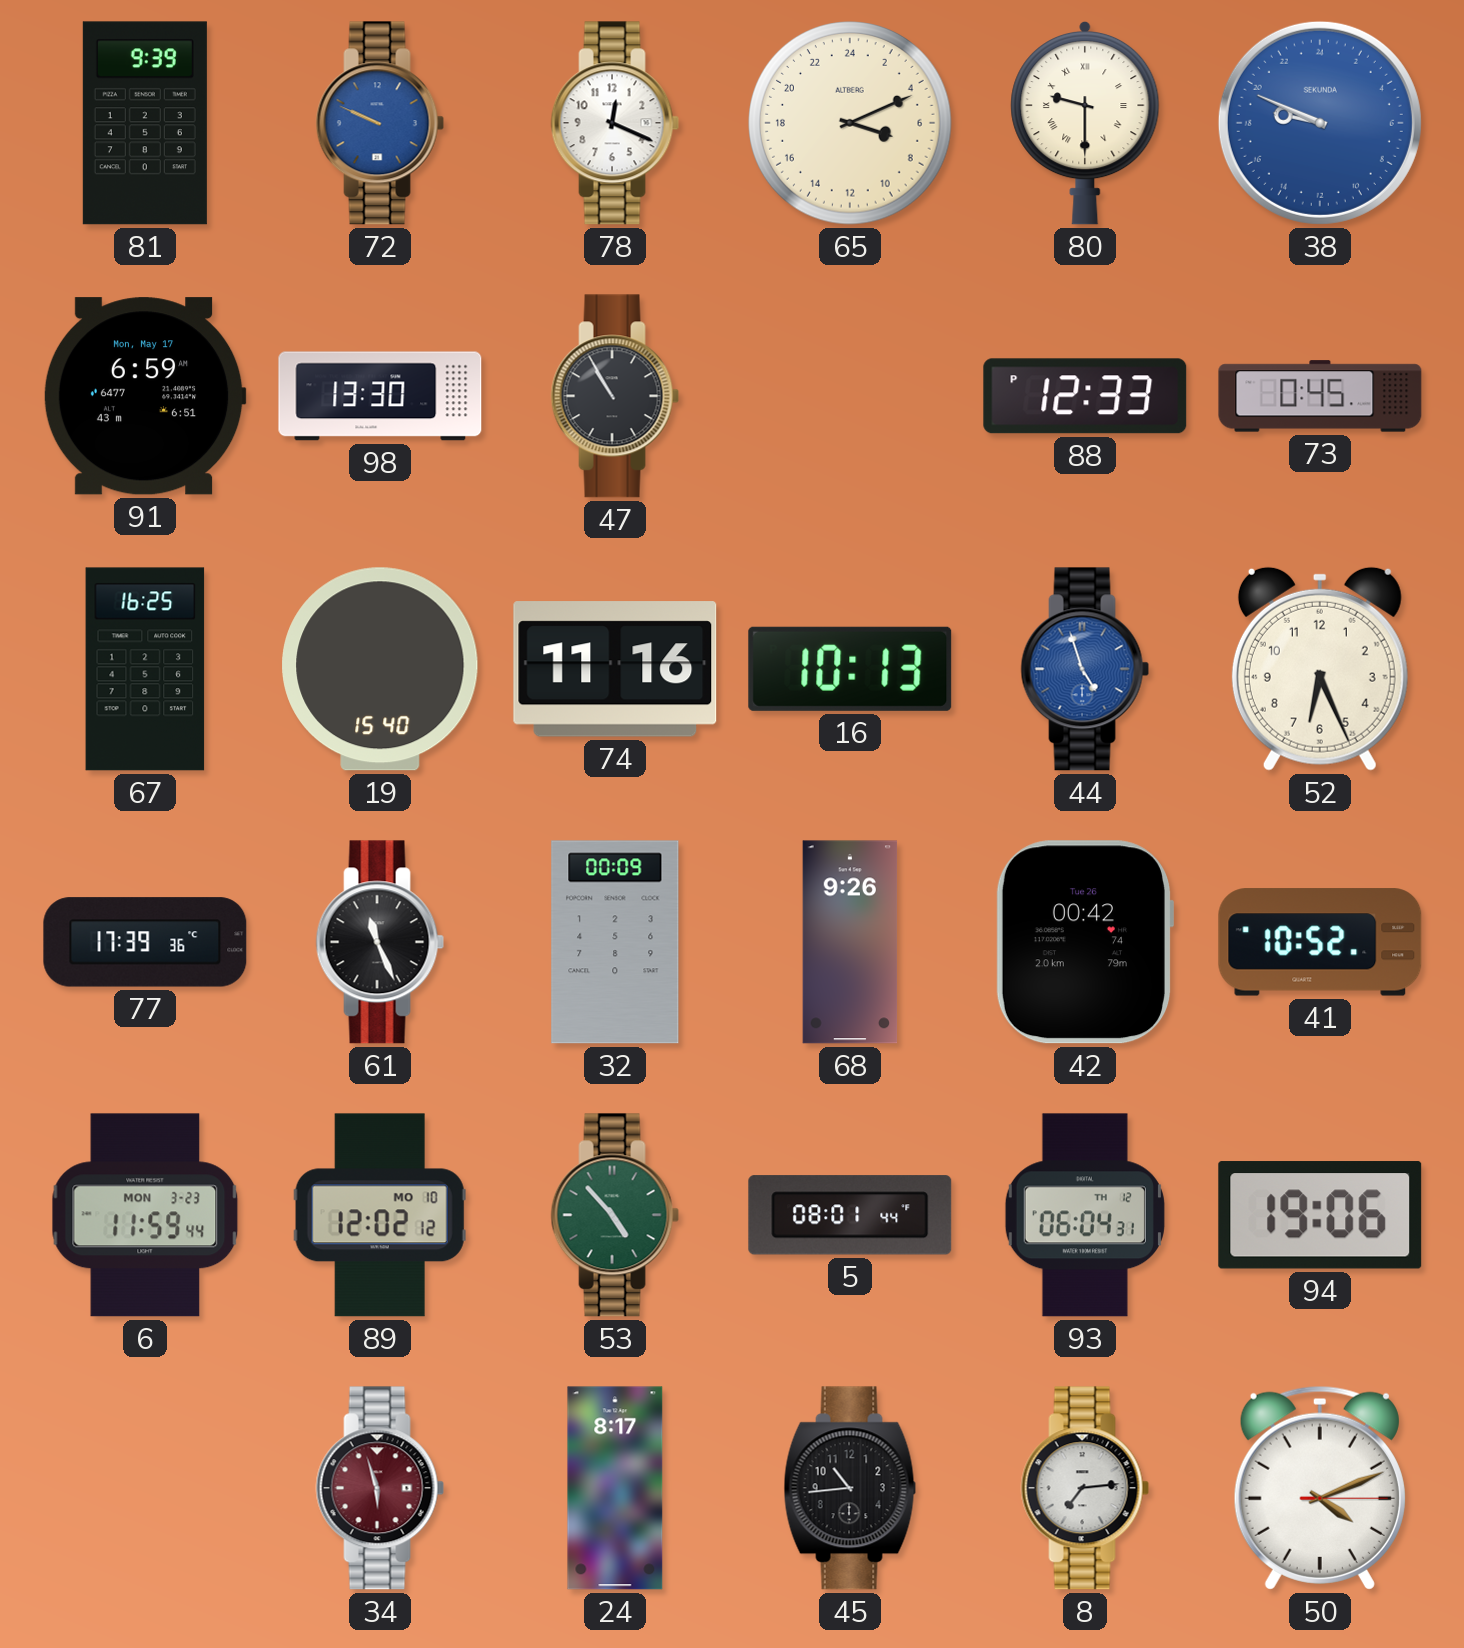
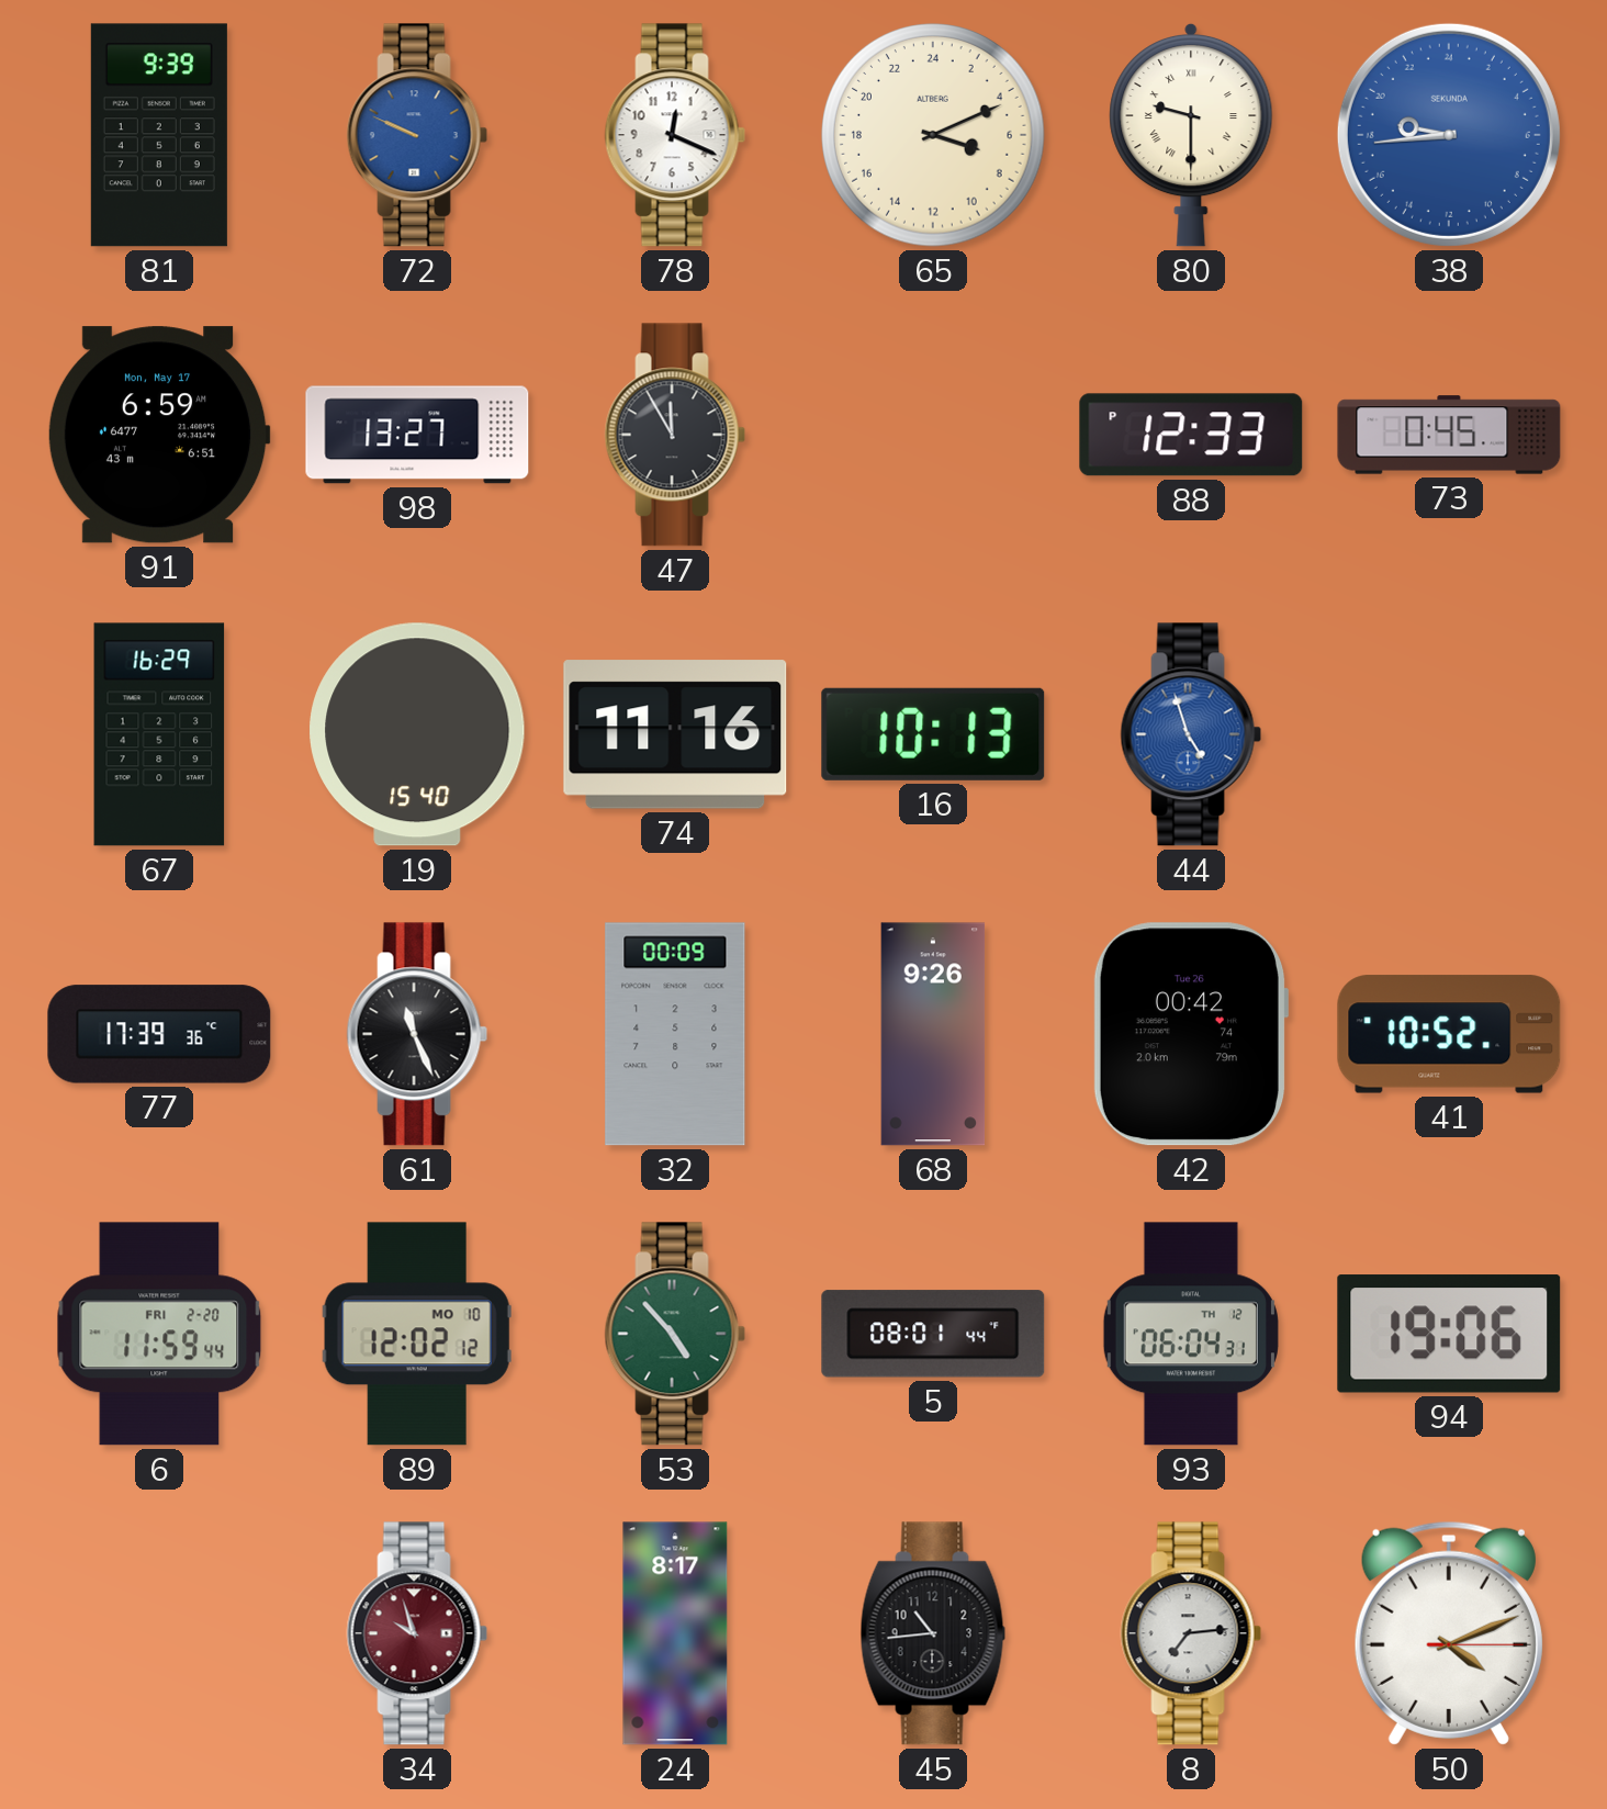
38: 18:49 -> 18:44 (1449, 135)
98: 13:30 -> 13:27 (417, 435)
47: 10:55 -> 11:55 (675, 435)
67: 16:25 -> 16:29 (159, 734)
52: 6:26 -> none (1320, 669)
6 date: MON 3-23 -> FRI 2-20 (159, 1334)
34: 5:57 -> 9:57 (417, 1633)
